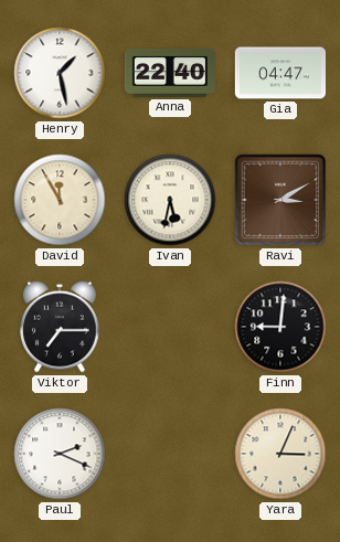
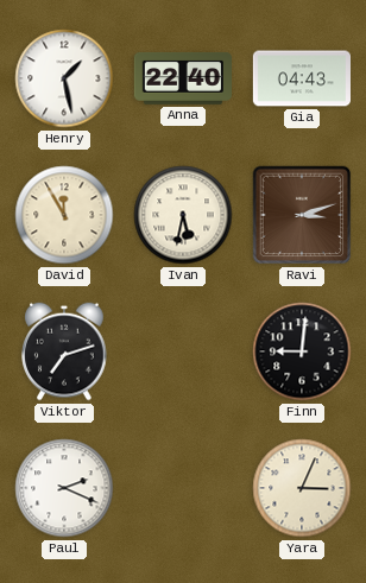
Gia: 04:47 -> 04:43 (301, 78)
Ravi: 3:10 -> 3:12 (302, 215)
Viktor: 7:15 -> 7:12 (64, 351)
